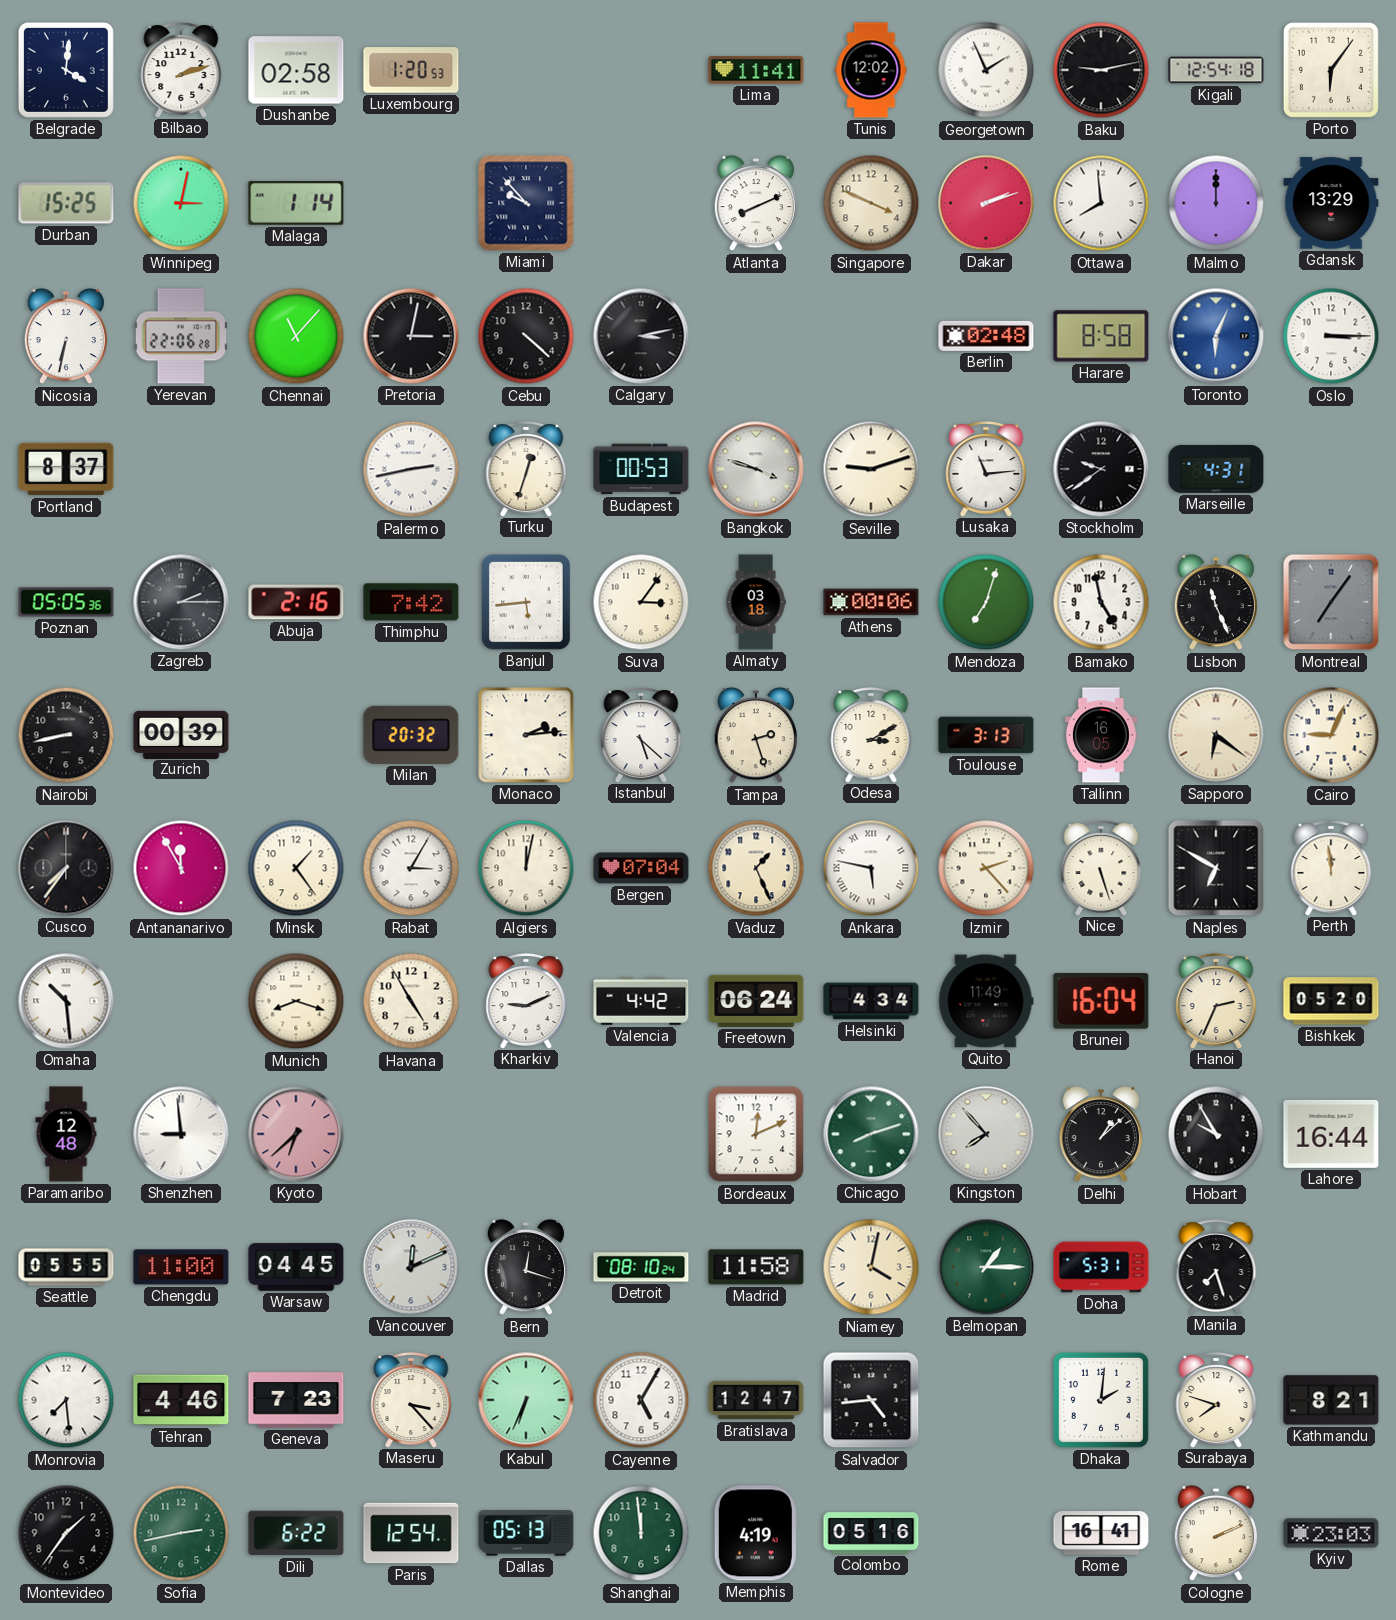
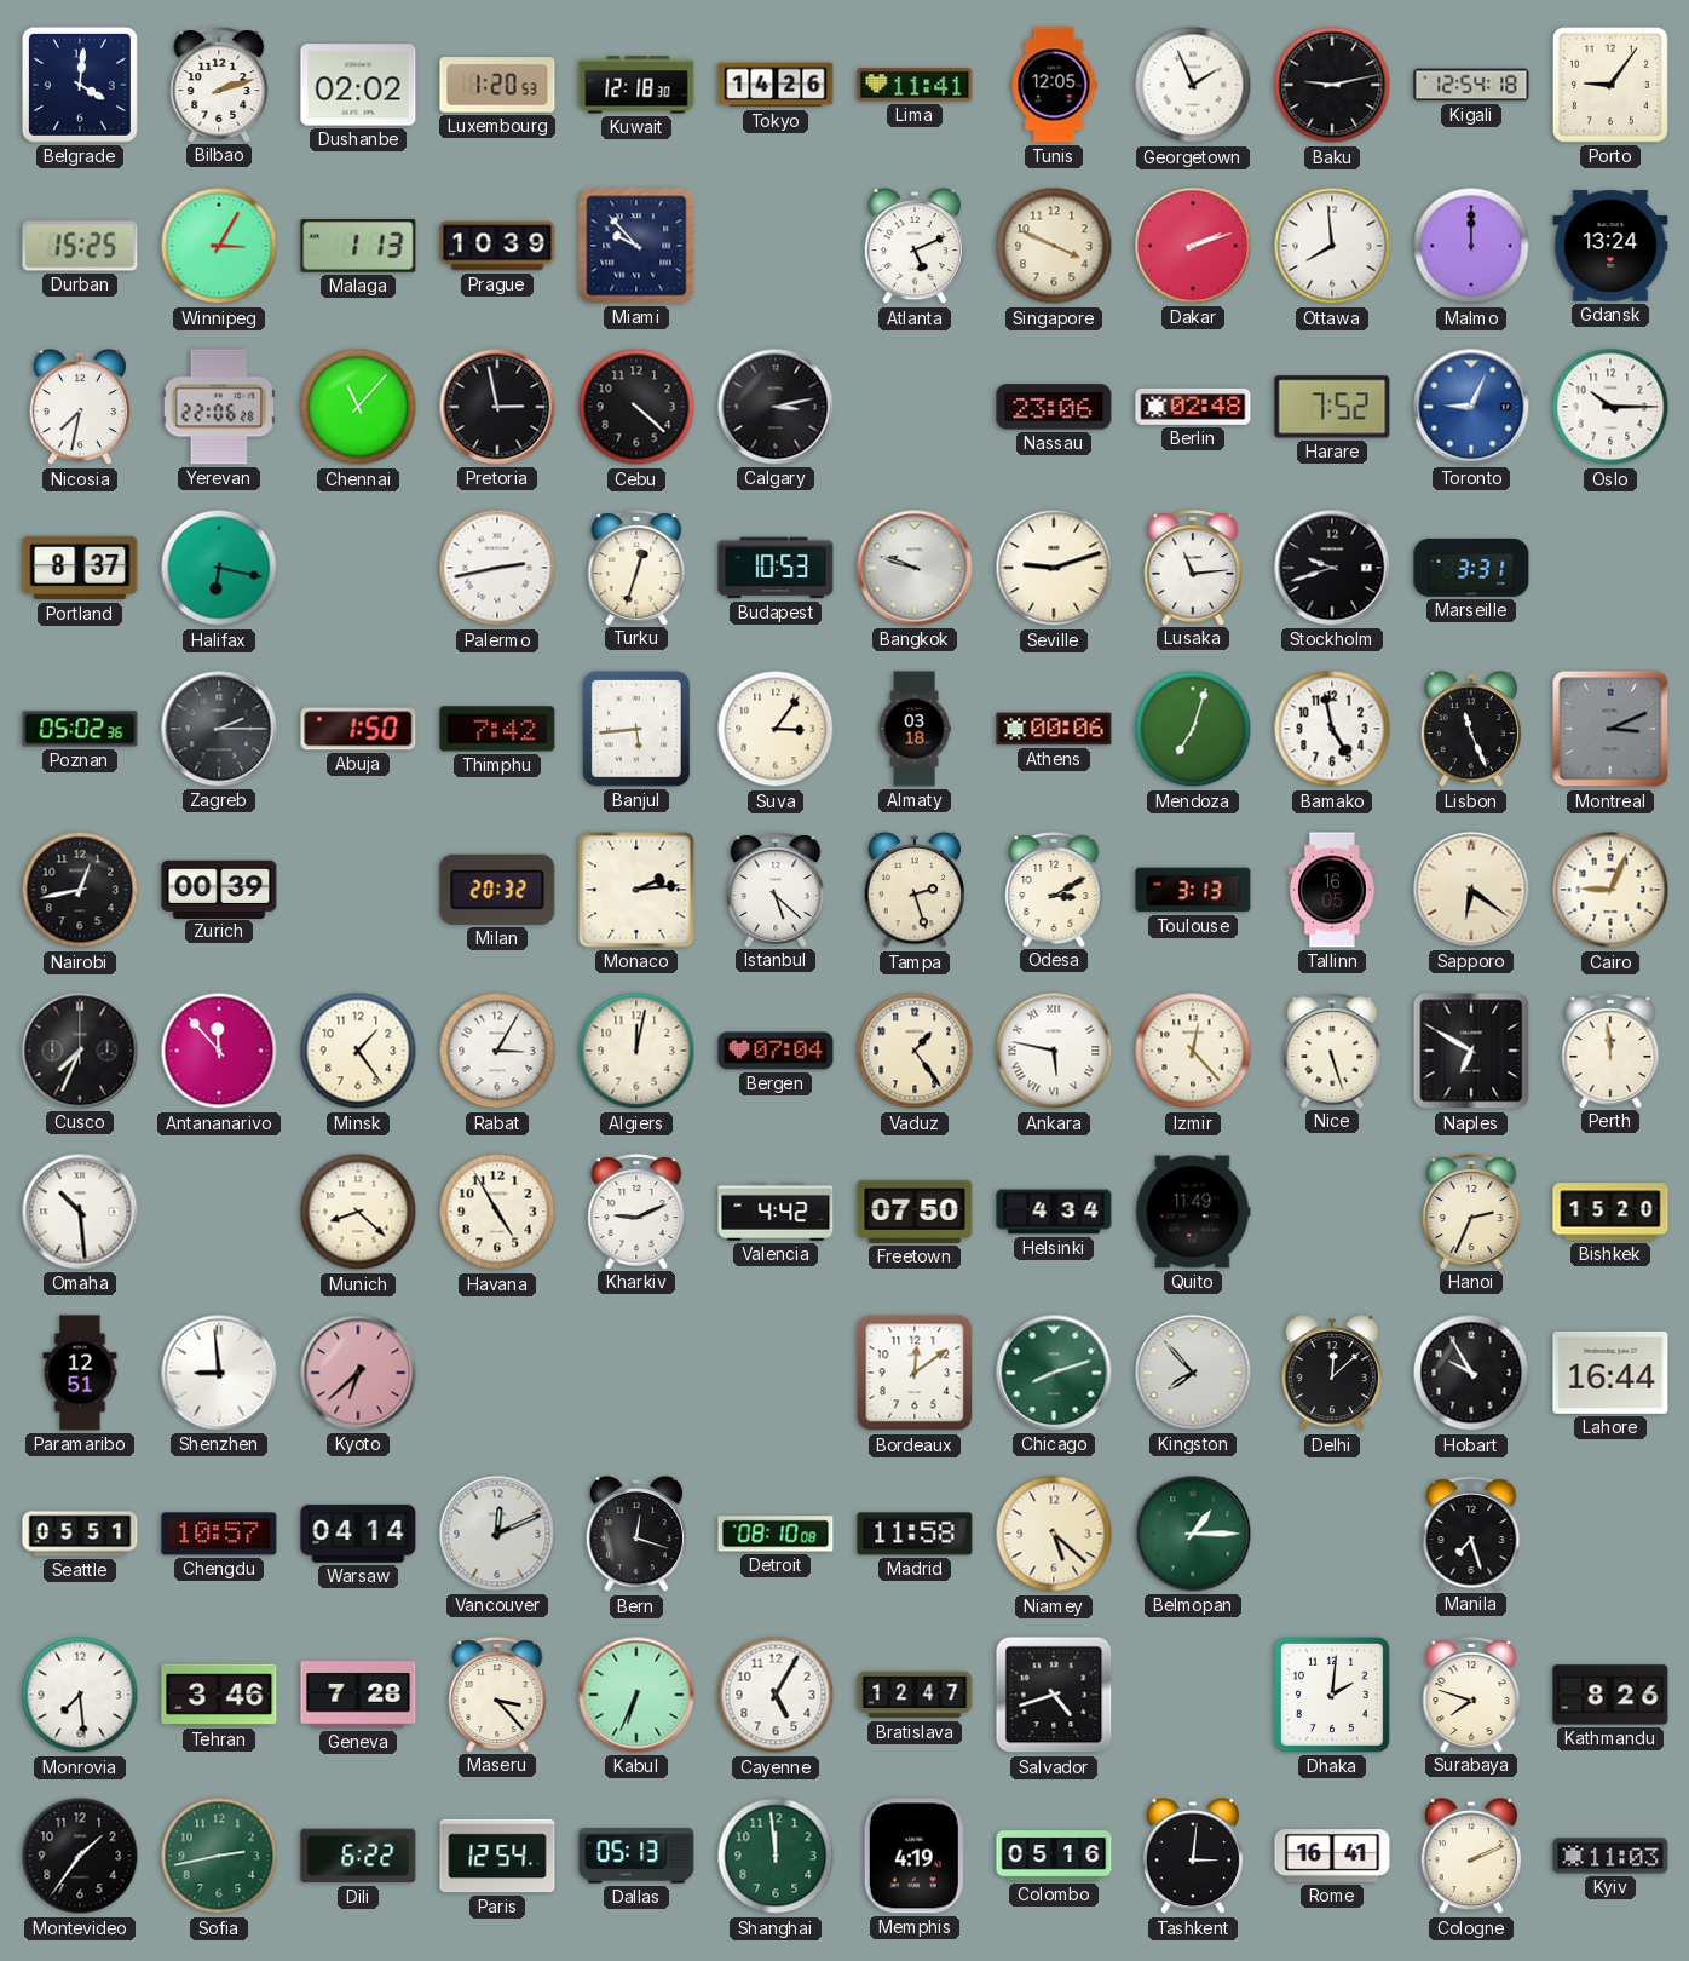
Dushanbe: 02:58 -> 02:02 (358, 85)
Kuwait: none -> 12:18 (636, 85)
Tokyo: none -> 14:26 (776, 85)
Tunis: 12:02 -> 12:05 (1054, 85)
Porto: 6:06 -> 9:06 (1610, 85)
Winnipeg: 3:02 -> 3:05 (219, 246)
Malaga: 1:14 -> 1:13 (358, 246)
Prague: none -> 10:39 (497, 246)
Atlanta: 8:11 -> 5:11 (913, 247)
Gdansk: 13:29 -> 13:24 (1610, 246)
Nicosia: 6:32 -> 7:32 (79, 408)
Pretoria: 3:02 -> 2:58 (497, 407)
Nassau: none -> 23:06 (1054, 407)
Harare: 8:58 -> 7:52 (1332, 407)
Toronto: 6:04 -> 9:04 (1471, 407)
Oslo: 3:15 -> 10:15 (1610, 407)
Halifax: none -> 6:17 (219, 568)
Budapest: 00:53 -> 10:53 (776, 568)
Bangkok: 3:48 -> 9:48 (915, 568)
Stockholm: 9:39 -> 9:42 (1332, 568)
Marseille: 4:31 -> 3:31 (1471, 568)
Poznan: 05:05 -> 05:02 (80, 729)
Abuja: 2:16 -> 1:50 (358, 729)
Montreal: 7:06 -> 3:11 (1610, 729)
Nairobi: 8:43 -> 12:43 (80, 890)
Cusco: 7:36 -> 7:34 (80, 1051)
Antananarivo: 11:55 -> 11:53 (219, 1051)
Vaduz: 1:26 -> 1:24 (915, 1051)
Izmir: 2:23 -> 12:23 (1193, 1051)
Munich: 8:18 -> 8:22 (358, 1212)
Freetown: 06:24 -> 07:50 (915, 1212)
Brunei: 16:04 -> none (1101, 1001)
Bishkek: 05:20 -> 15:20 (1610, 1212)
Paramaribo: 12:48 -> 12:51 (80, 1373)
Bordeaux: 12:11 -> 12:09 (915, 1373)
Delhi: 1:08 -> 12:08 (1331, 1374)
Seattle: 05:55 -> 05:51 (80, 1534)
Chengdu: 11:00 -> 10:57 (219, 1534)
Warsaw: 04:45 -> 04:14 (358, 1534)
Detroit: 08:10:24 -> 08:10:08 (776, 1534)
Niamey: 4:02 -> 5:22 (1054, 1534)
Doha: 5:31 -> none (1101, 1267)
Tehran: 4:46 -> 3:46 (219, 1695)
Geneva: 7:23 -> 7:28 (358, 1695)
Salvador: 4:44 -> 4:42 (1054, 1695)
Kathmandu: 8:21 -> 8:26 (1610, 1695)
Tashkent: none -> 3:01 (1192, 1857)
Kyiv: 23:03 -> 11:03 (1610, 1856)
